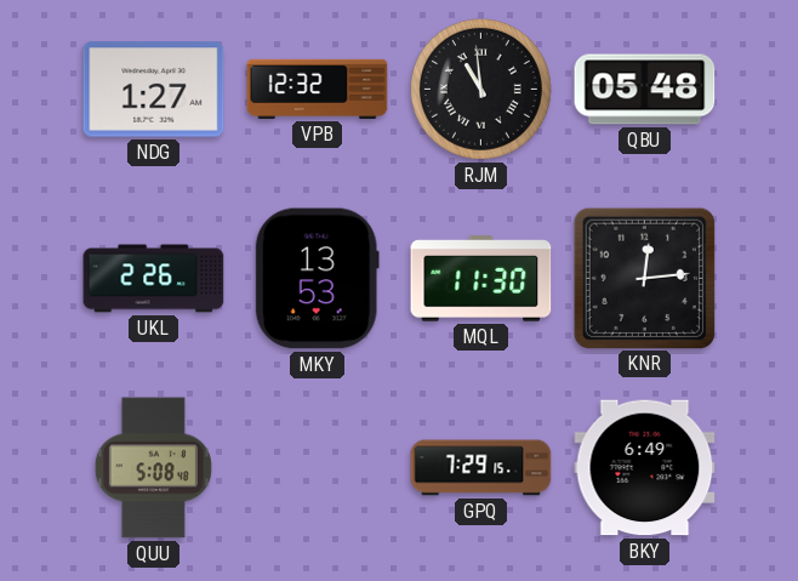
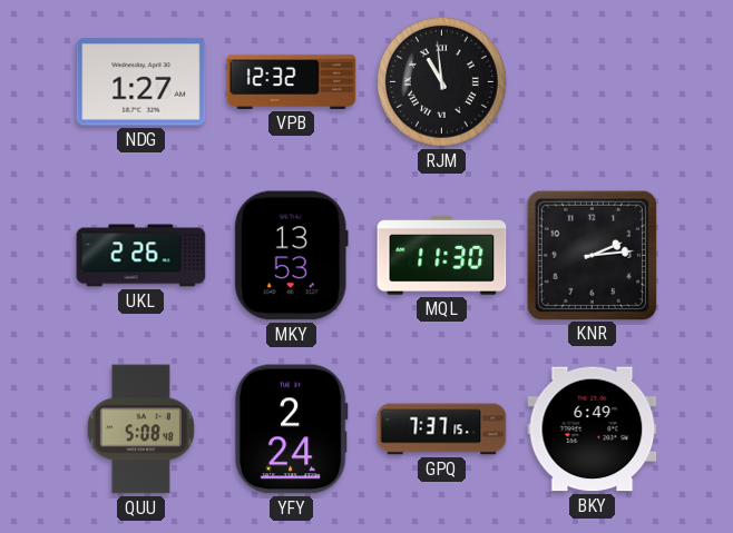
QBU: 05:48 -> none (645, 90)
KNR: 12:14 -> 2:14 (592, 255)
YFY: none -> 2:24 (291, 430)
GPQ: 7:29 -> 7:37 (442, 430)
